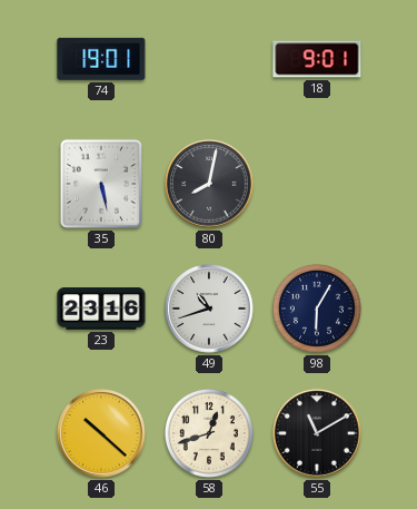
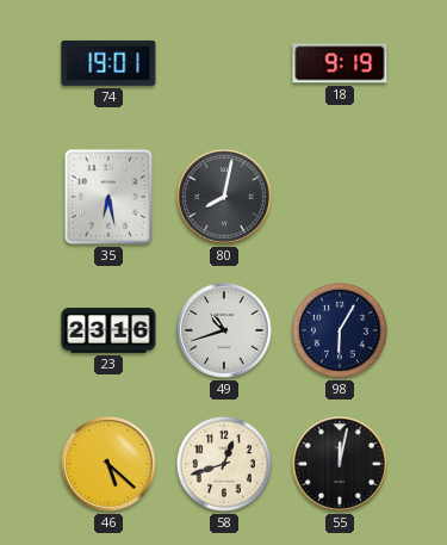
18: 9:01 -> 9:19 (340, 63)
35: 5:28 -> 6:28 (108, 197)
46: 10:22 -> 5:22 (108, 464)
55: 11:10 -> 12:02 (340, 464)
